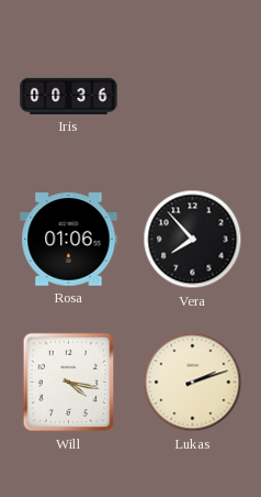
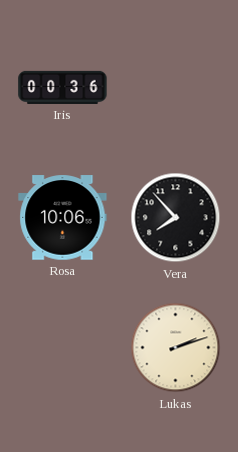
Rosa: 01:06 -> 10:06 (63, 218)
Will: 4:17 -> none (69, 383)
